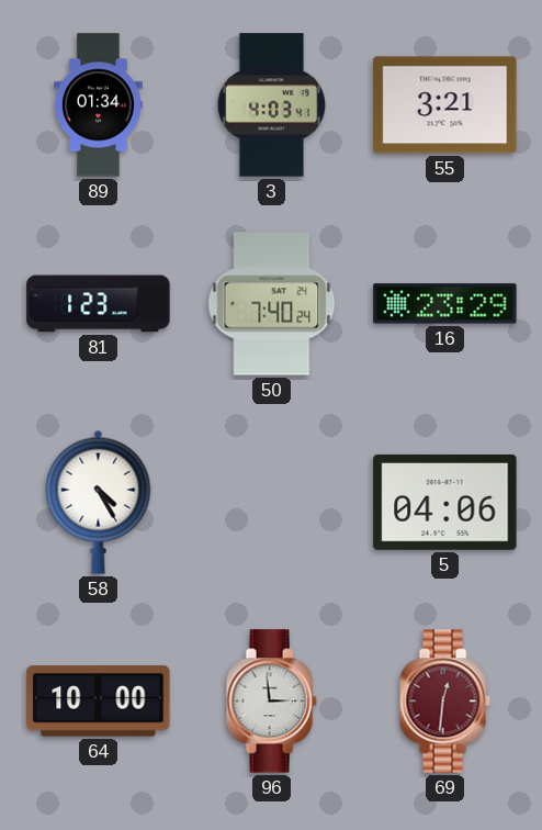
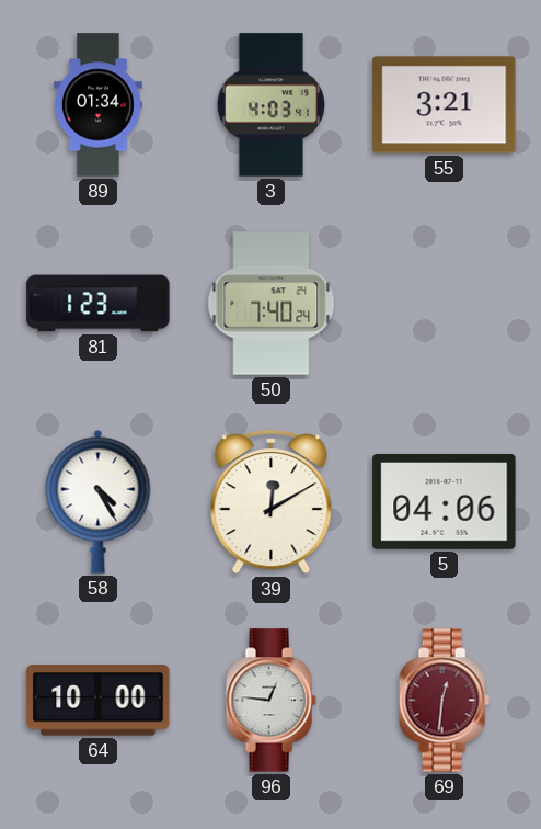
16: 23:29 -> none (445, 304)
39: none -> 12:10 (272, 502)
96: 2:59 -> 12:46 (270, 701)
